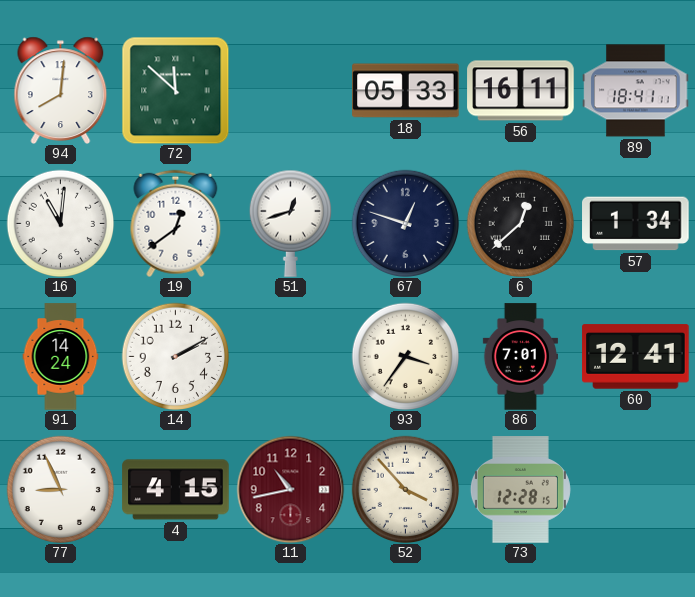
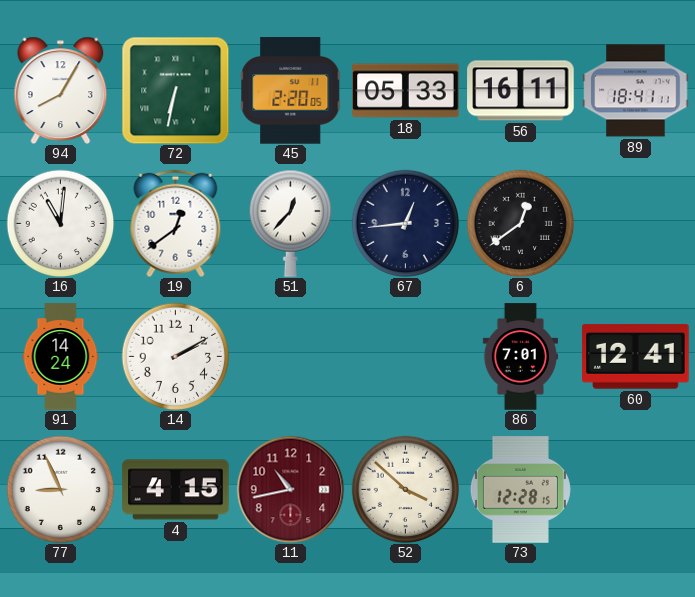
94: 8:01 -> 8:05 (61, 90)
72: 11:52 -> 6:32 (175, 90)
45: none -> 2:20 (291, 91)
51: 12:42 -> 12:37 (290, 223)
67: 12:48 -> 12:44 (405, 223)
6: 12:38 -> 12:39 (520, 223)
57: 1:34 -> none (636, 224)
93: 3:36 -> none (405, 356)
52: 3:53 -> 3:52 (405, 489)
